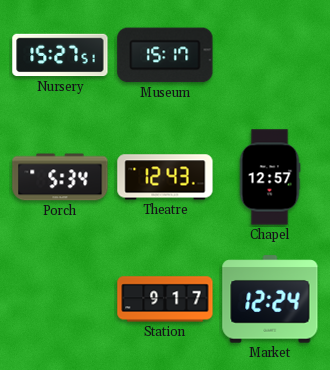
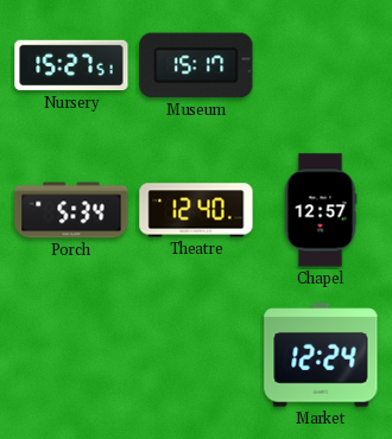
Theatre: 12:43 -> 12:40 (196, 210)
Station: 9:17 -> none (165, 299)
